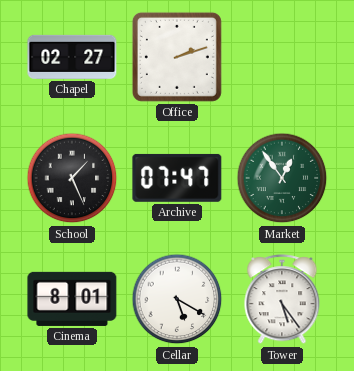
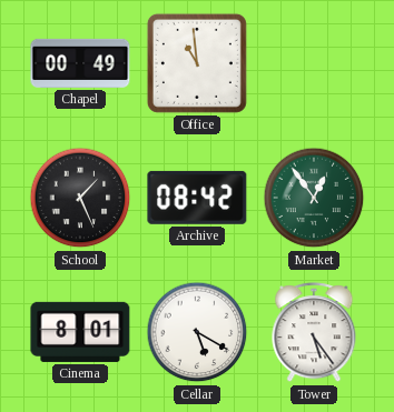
Chapel: 02:27 -> 00:49 (80, 63)
Office: 2:12 -> 10:59 (197, 63)
Archive: 07:47 -> 08:42 (197, 198)
